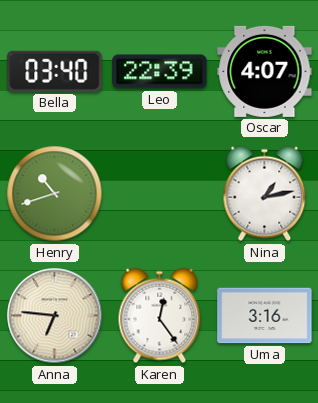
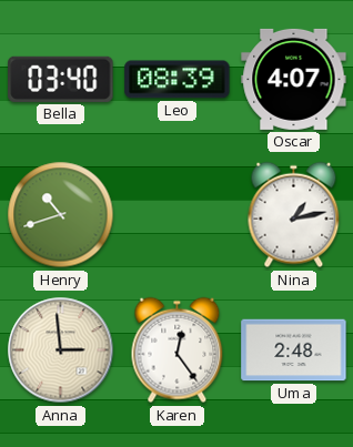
Leo: 22:39 -> 08:39 (178, 80)
Anna: 6:46 -> 2:59 (61, 351)
Uma: 3:16 -> 2:48 (294, 351)
